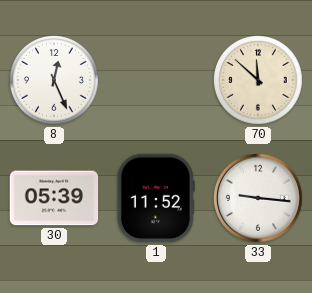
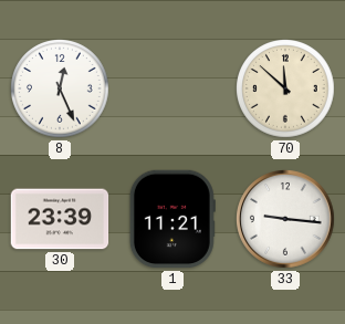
30: 05:39 -> 23:39 (60, 219)
1: 11:52 -> 11:21 (172, 219)
